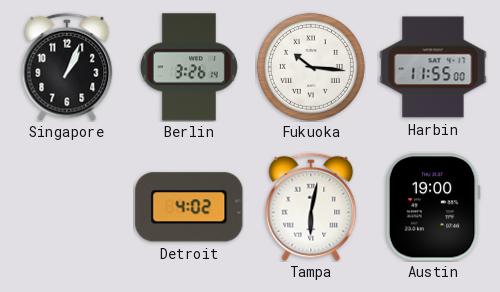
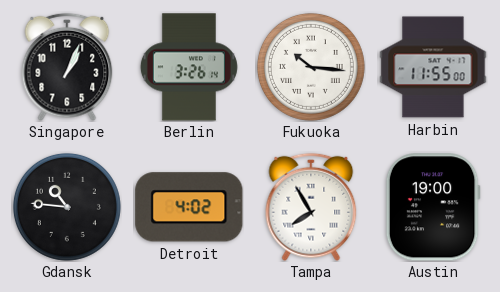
Gdansk: none -> 10:46 (67, 207)
Tampa: 6:02 -> 7:55 (311, 207)
